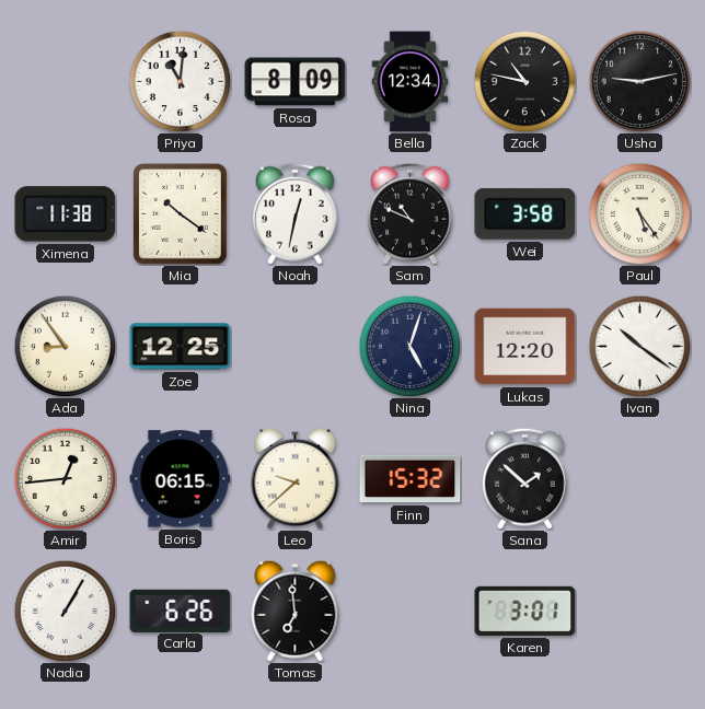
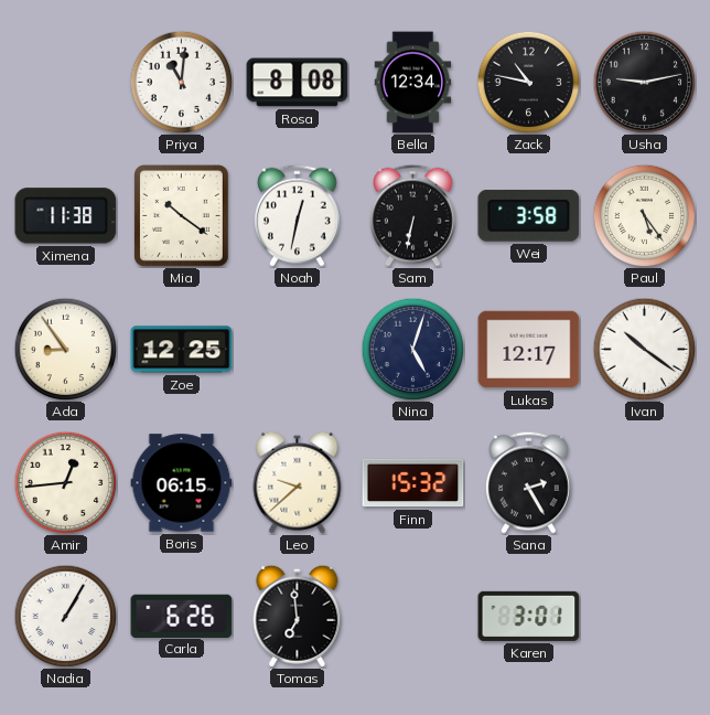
Rosa: 8:09 -> 8:08 (298, 83)
Sam: 10:49 -> 6:32 (413, 215)
Lukas: 12:20 -> 12:17 (529, 350)
Sana: 1:52 -> 2:25 (529, 482)
